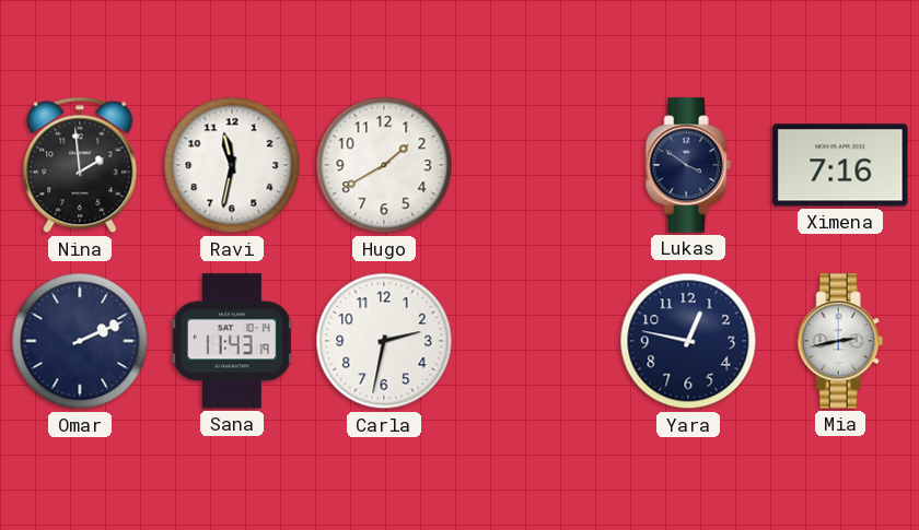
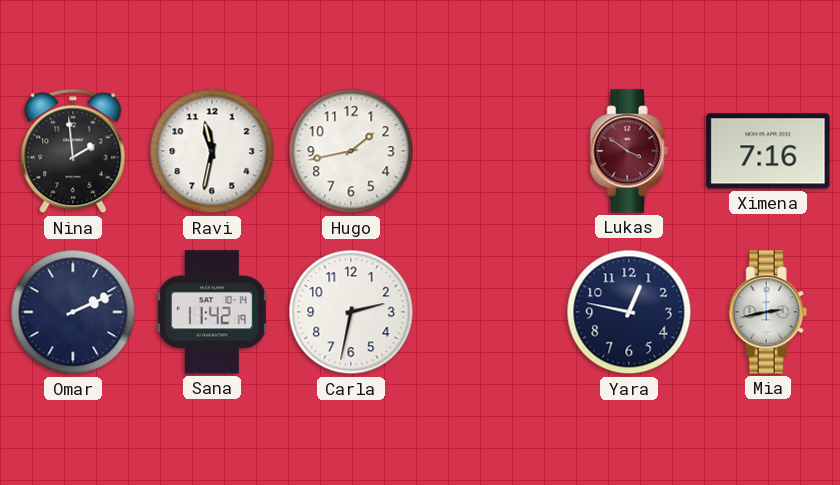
Hugo: 1:40 -> 1:43 (351, 151)
Lukas dial: navy -> burgundy (629, 151)
Sana: 11:43 -> 11:42 (212, 312)
